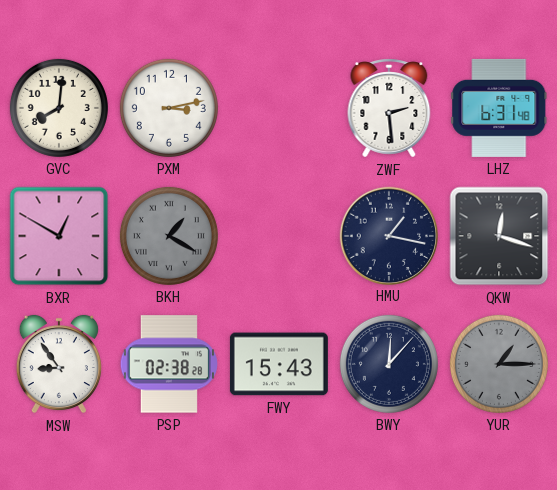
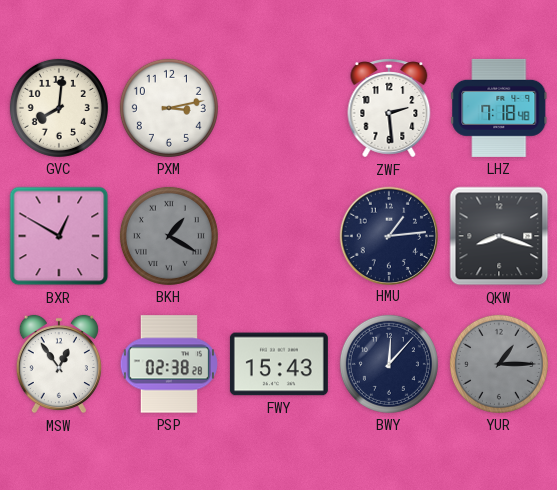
LHZ: 6:31 -> 7:18 (499, 108)
HMU: 1:17 -> 1:14 (388, 235)
QKW: 12:18 -> 8:18 (499, 236)
MSW: 8:54 -> 12:54 (59, 364)
